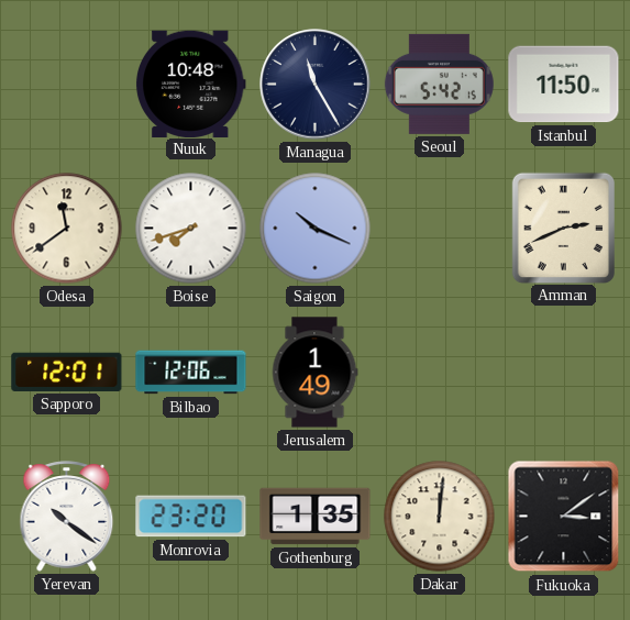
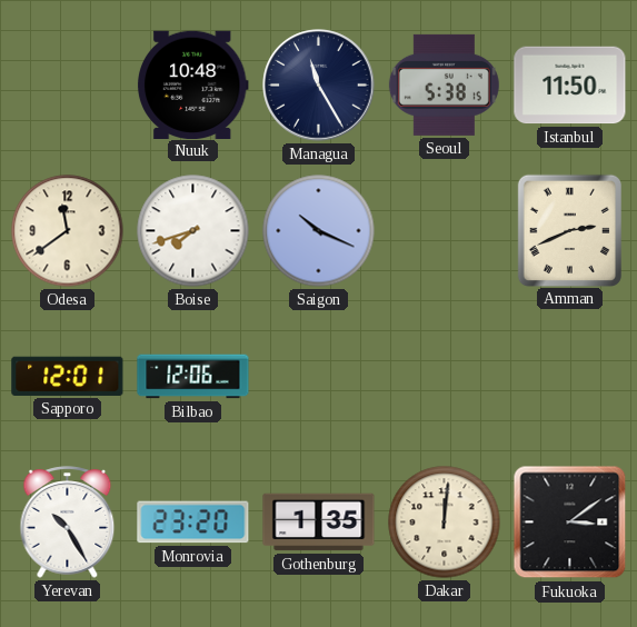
Seoul: 5:42 -> 5:38 (444, 84)
Jerusalem: 1:49 -> none (314, 373)
Yerevan: 10:21 -> 10:25 (68, 522)
